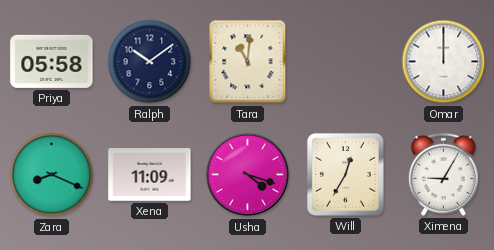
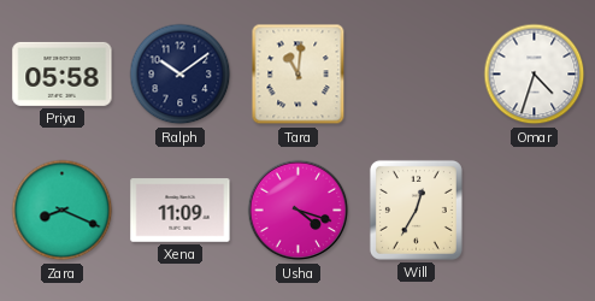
Omar: 12:00 -> 4:33 (535, 75)
Ximena: 9:05 -> none (443, 174)
